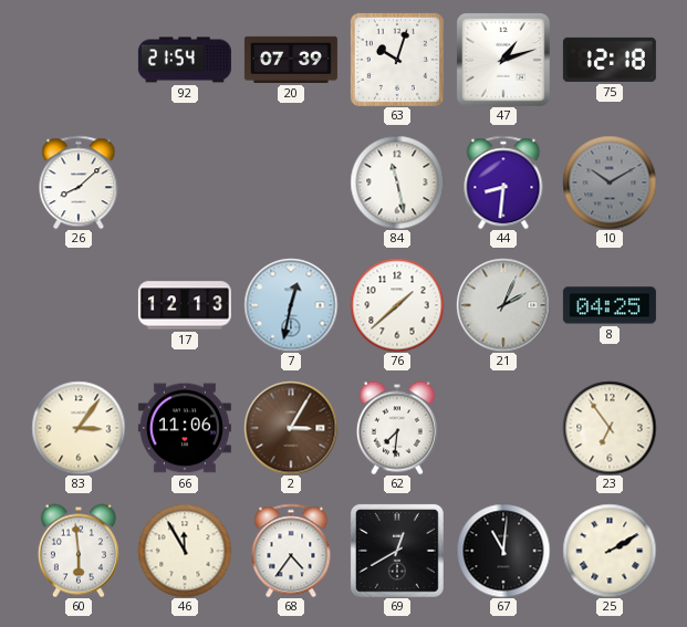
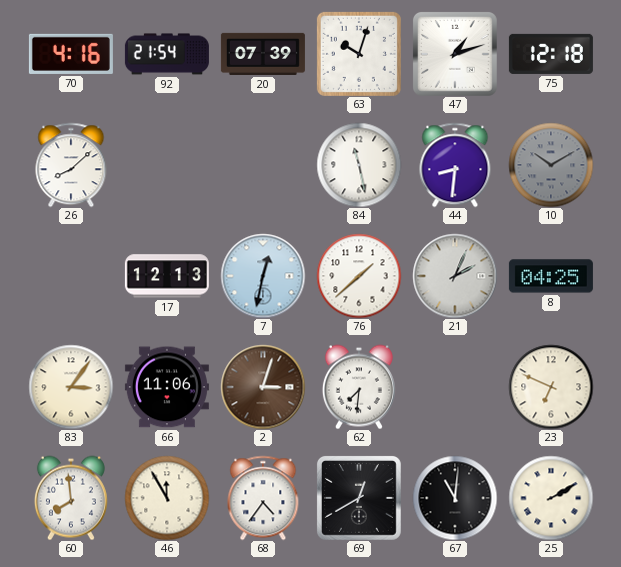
70: none -> 4:16 (71, 54)
2: 3:05 -> 3:03 (263, 387)
23: 6:54 -> 6:49 (551, 387)
60: 5:59 -> 7:59 (71, 498)
